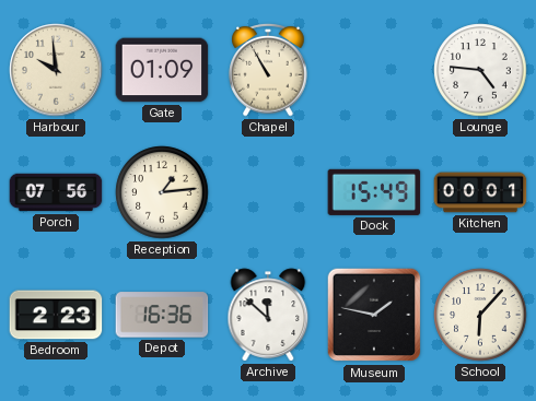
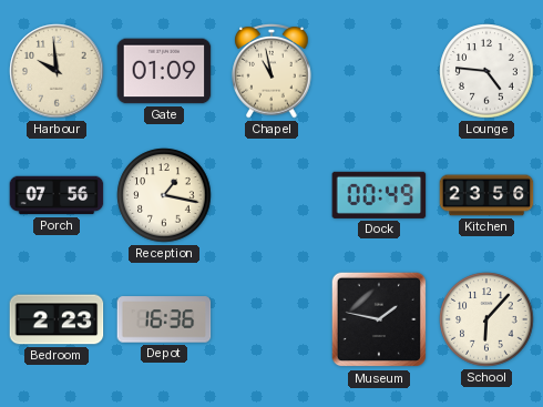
Chapel: 10:55 -> 10:58 (271, 71)
Reception: 1:14 -> 1:17 (164, 195)
Dock: 15:49 -> 00:49 (379, 195)
Kitchen: 00:01 -> 23:56 (486, 195)
Archive: 11:52 -> none (268, 315)
